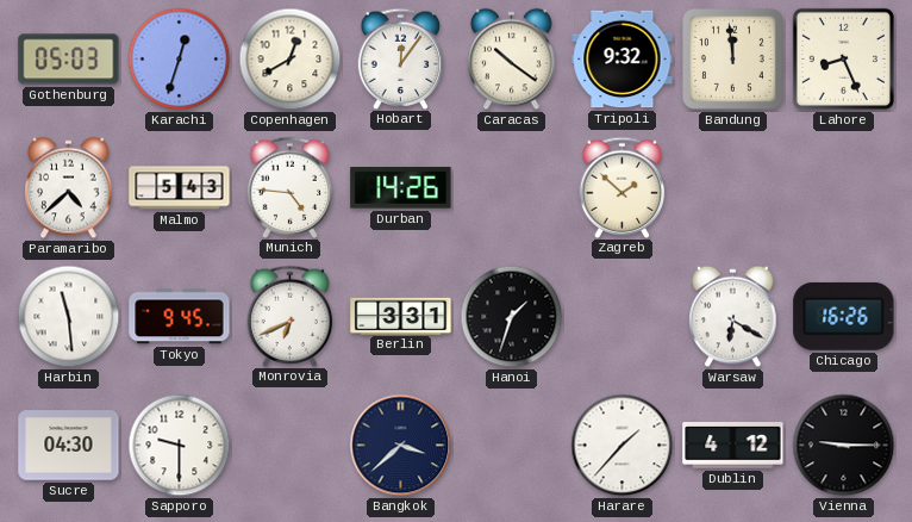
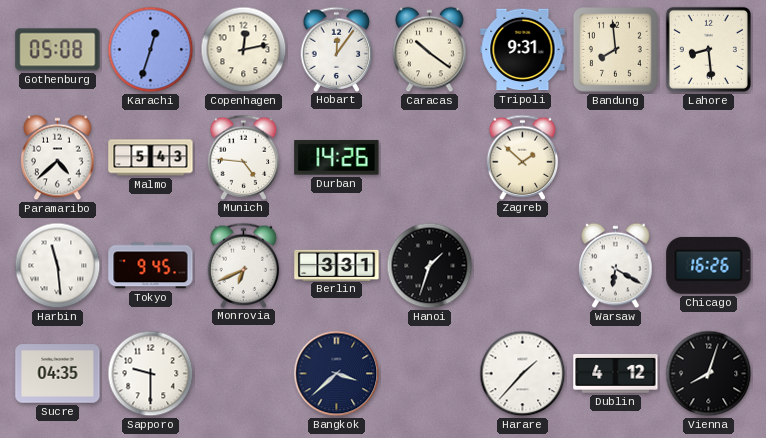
Gothenburg: 05:03 -> 05:08 (58, 50)
Copenhagen: 12:40 -> 12:13 (244, 50)
Tripoli: 9:32 -> 9:31 (523, 50)
Bandung: 11:59 -> 7:59 (615, 49)
Lahore: 8:26 -> 8:29 (708, 49)
Sucre: 04:30 -> 04:35 (58, 374)
Vienna: 9:15 -> 8:03 (709, 374)
